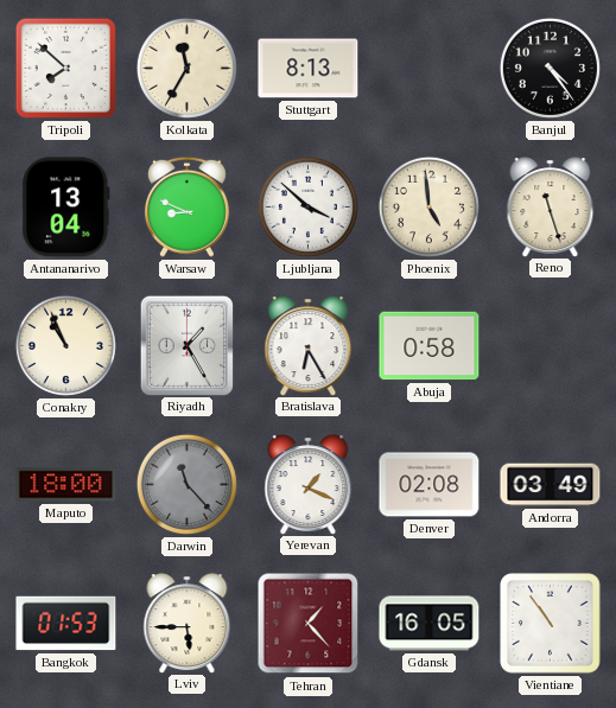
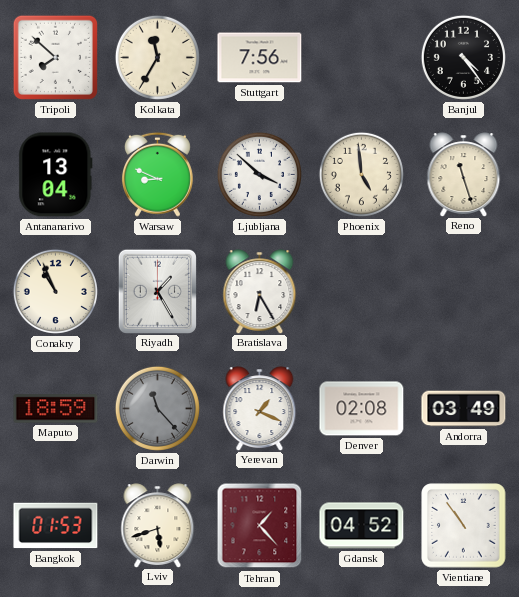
Stuttgart: 8:13 -> 7:56 (260, 58)
Abuja: 0:58 -> none (430, 346)
Maputo: 18:00 -> 18:59 (56, 409)
Lviv: 5:45 -> 5:42 (158, 525)
Gdansk: 16:05 -> 04:52 (362, 526)
